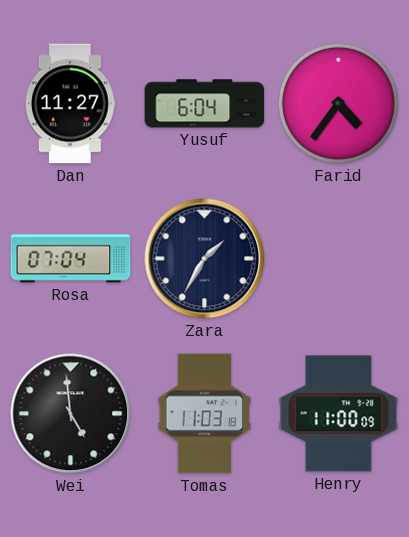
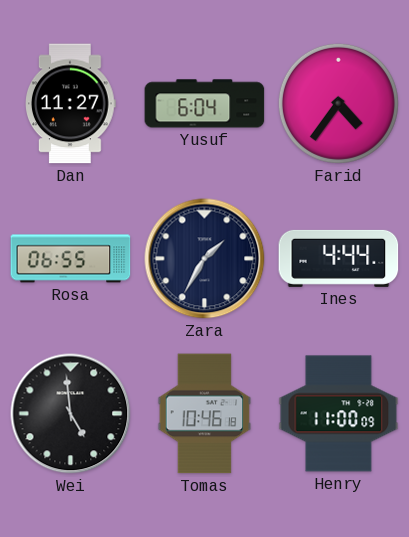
Rosa: 07:04 -> 06:55 (71, 259)
Ines: none -> 4:44 (339, 258)
Tomas: 11:03 -> 10:46 (205, 414)
